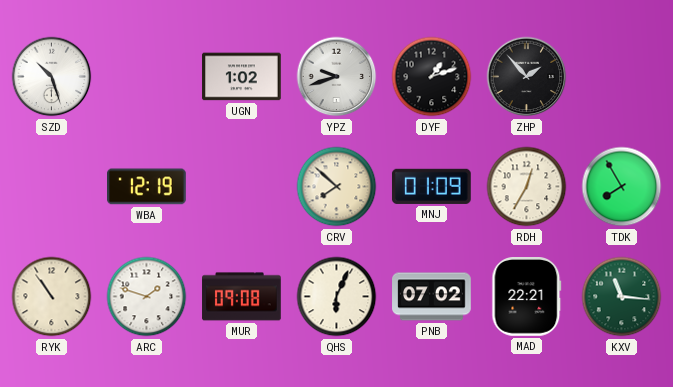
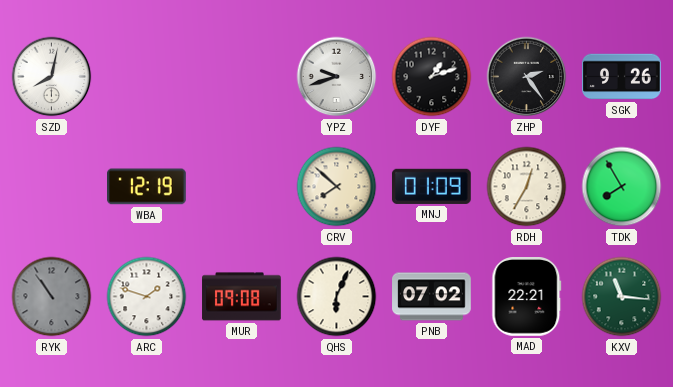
SZD: 10:27 -> 8:02 (52, 77)
UGN: 1:02 -> none (242, 77)
ZHP: 1:53 -> 2:24 (527, 77)
SGK: none -> 9:26 (622, 77)
RYK dial: cream -> grey (52, 297)
